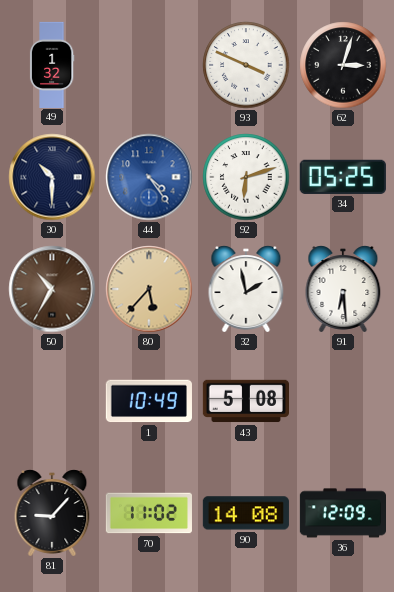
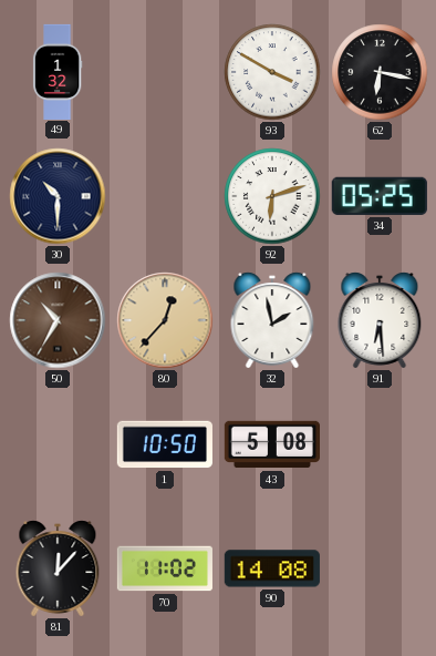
93: 3:49 -> 3:50 (272, 72)
62: 3:03 -> 6:17 (380, 72)
44: 4:24 -> none (149, 177)
80: 5:37 -> 12:37 (165, 320)
1: 10:49 -> 10:50 (165, 444)
81: 9:07 -> 12:07 (58, 568)
36: 12:09 -> none (342, 513)
